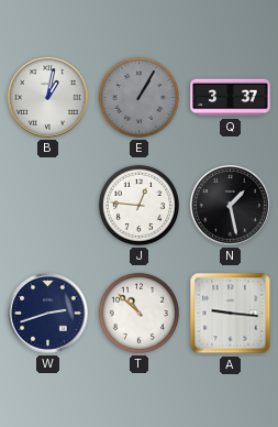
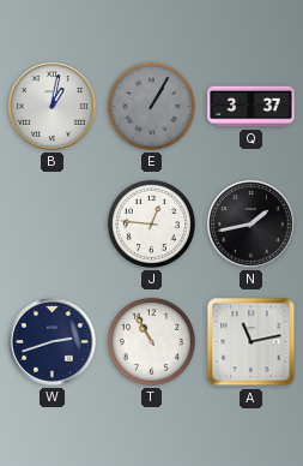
N: 1:28 -> 1:43 (252, 225)
T: 10:52 -> 10:55 (151, 341)
A: 9:16 -> 11:13 (252, 342)
